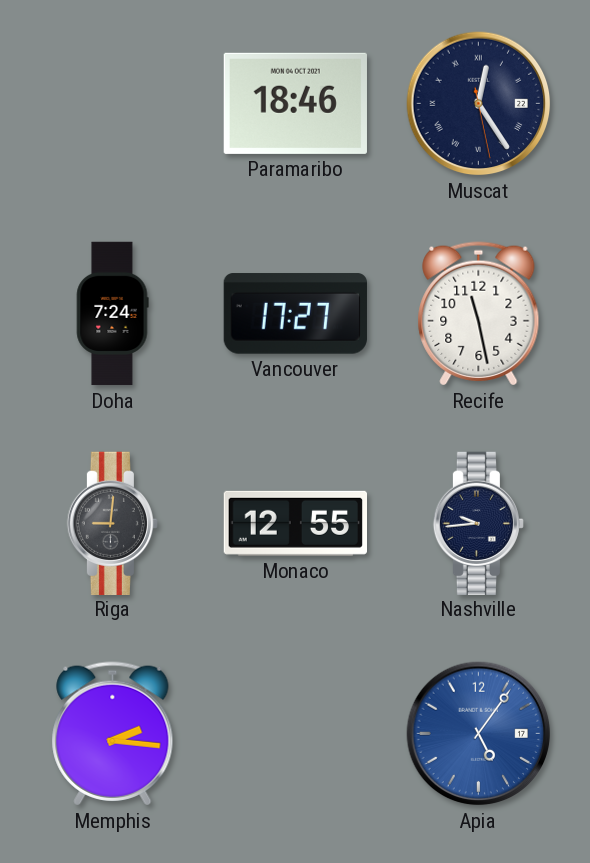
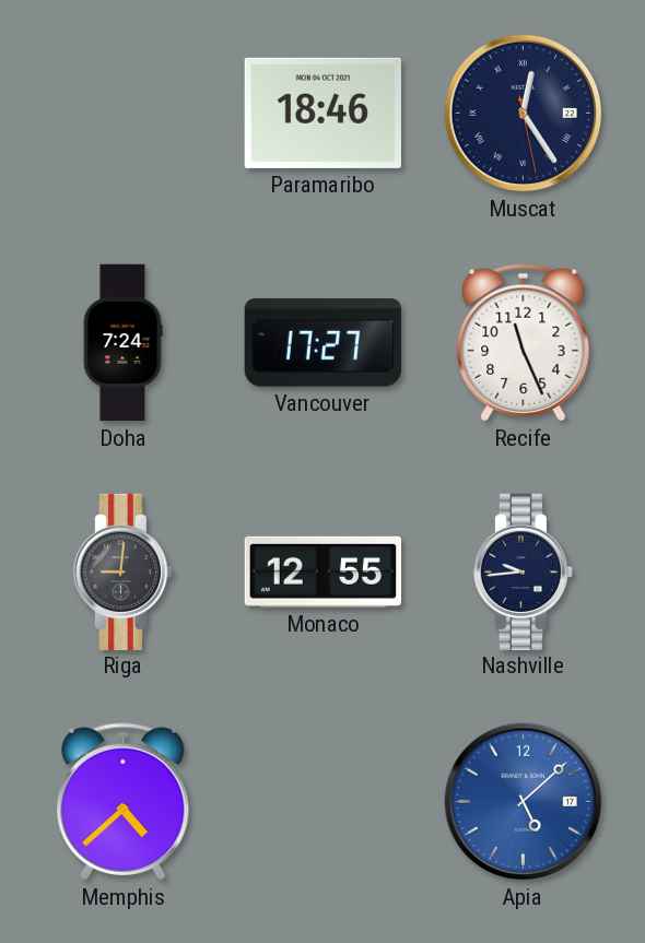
Recife: 11:28 -> 11:26 (524, 343)
Memphis: 2:16 -> 4:38 (124, 802)
Apia: 5:06 -> 5:08 (524, 802)
